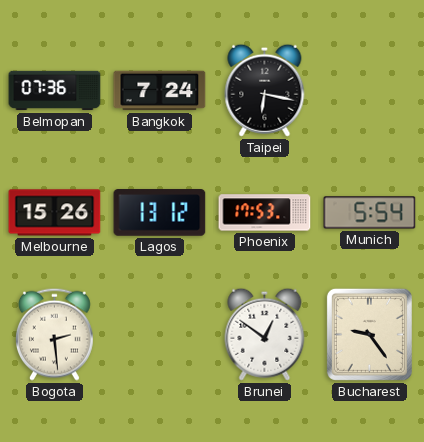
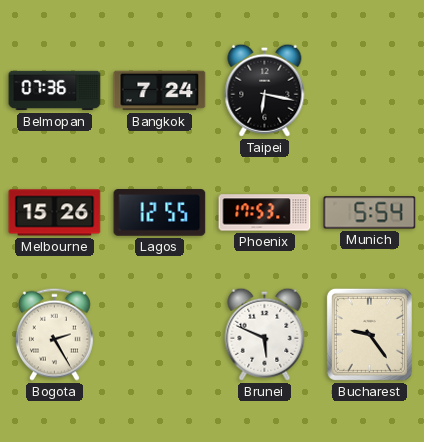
Lagos: 13:12 -> 12:55 (160, 213)
Bogota: 2:29 -> 2:25 (54, 334)
Brunei: 12:51 -> 5:49 (265, 334)
